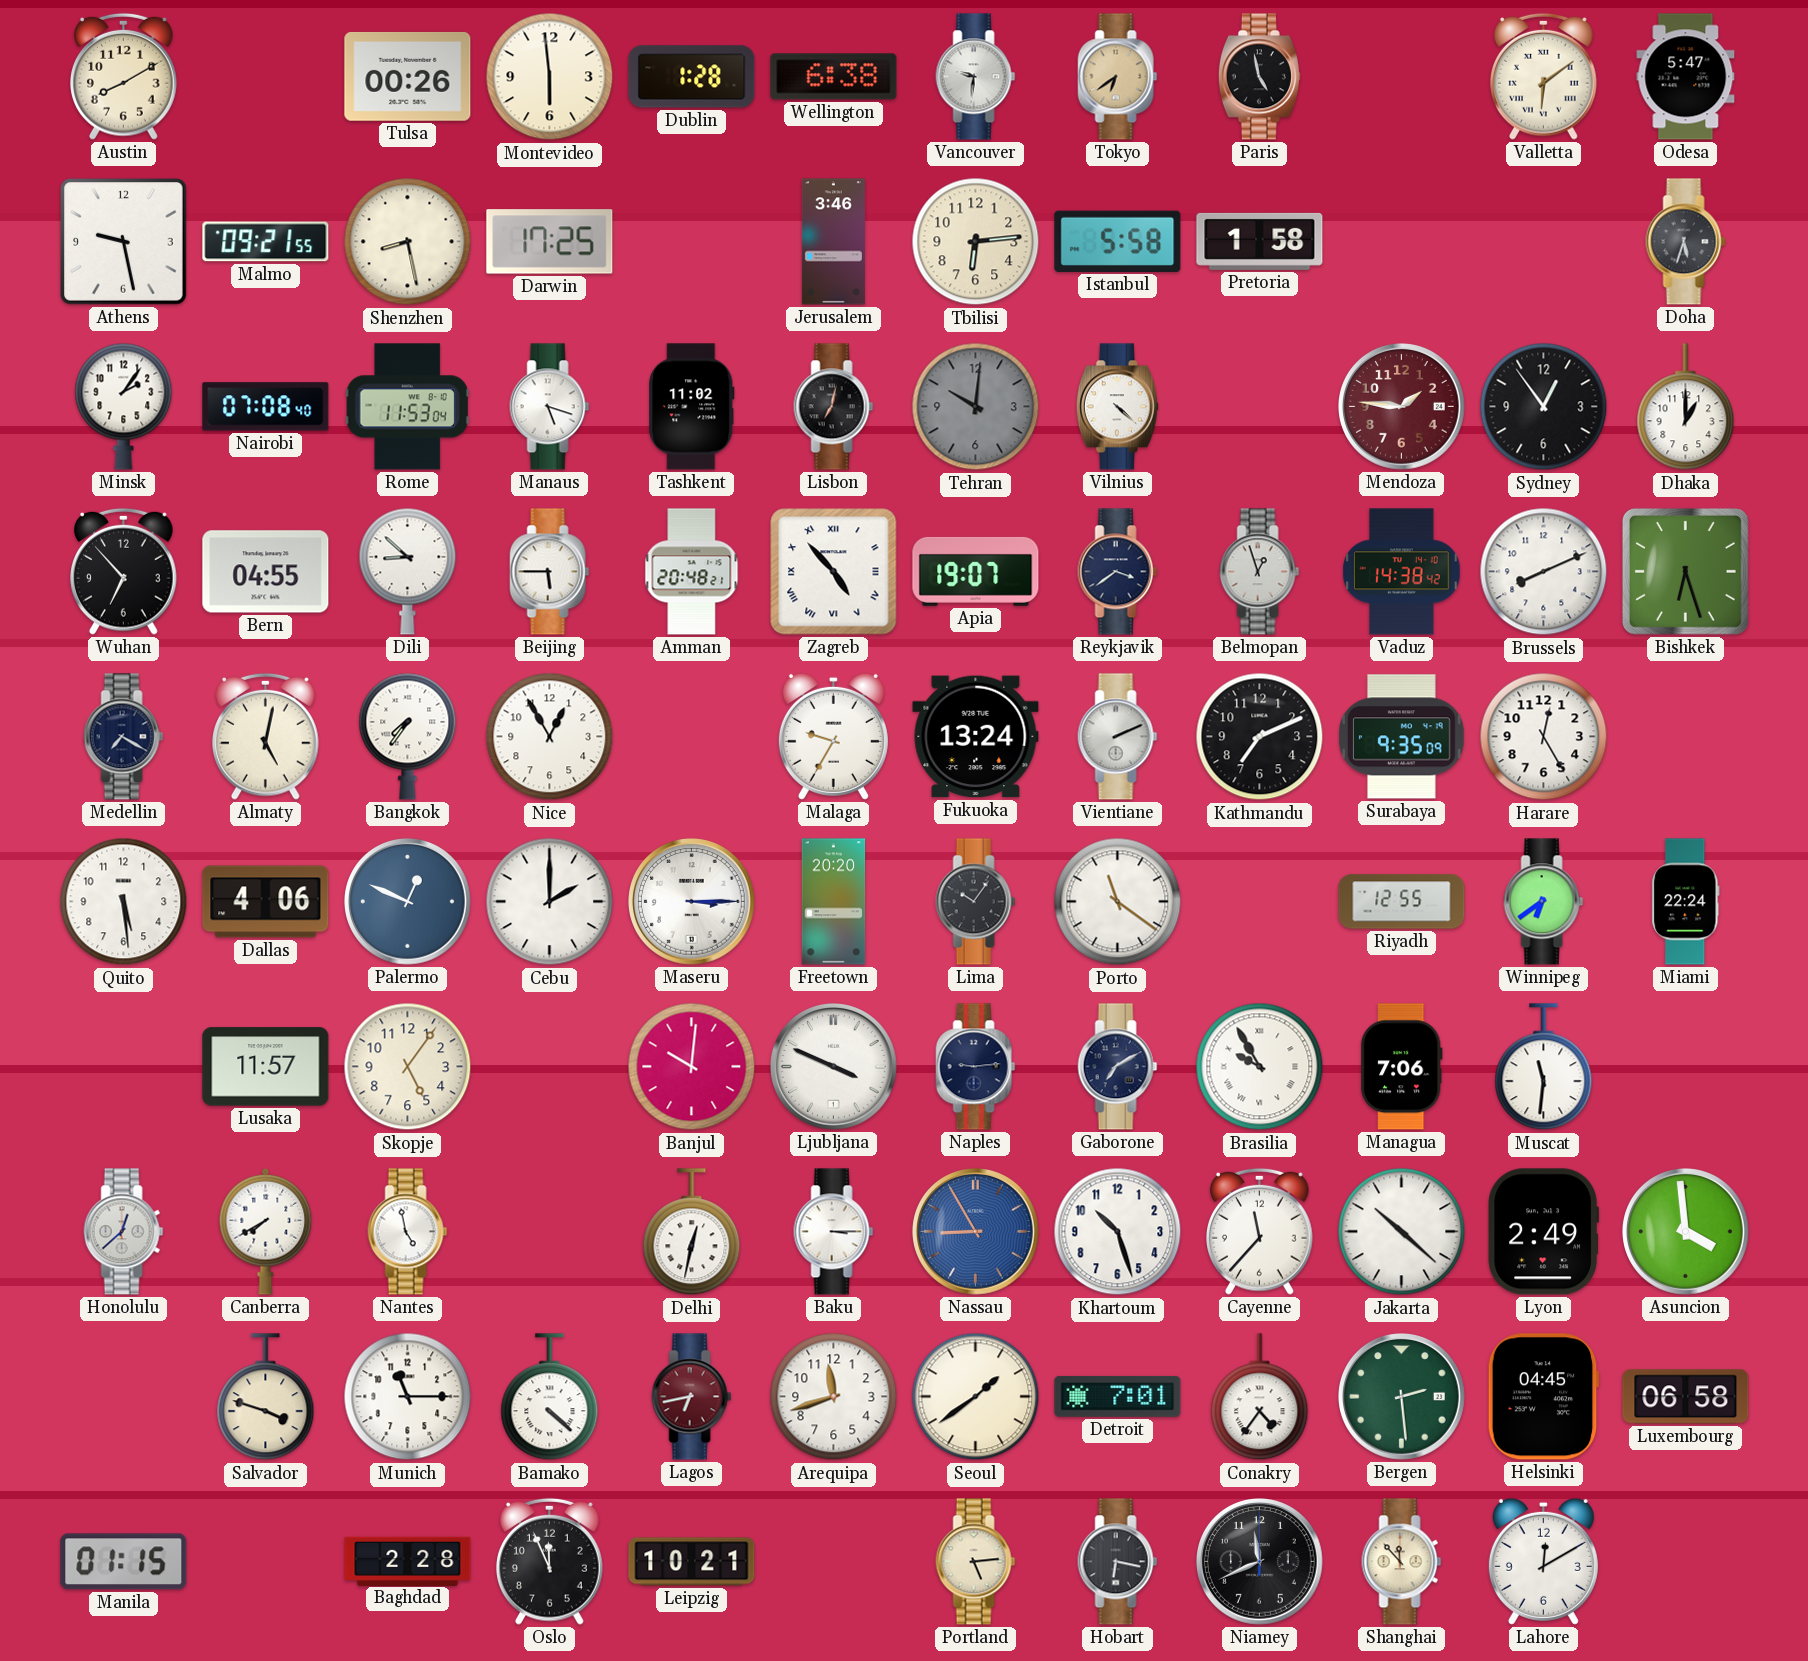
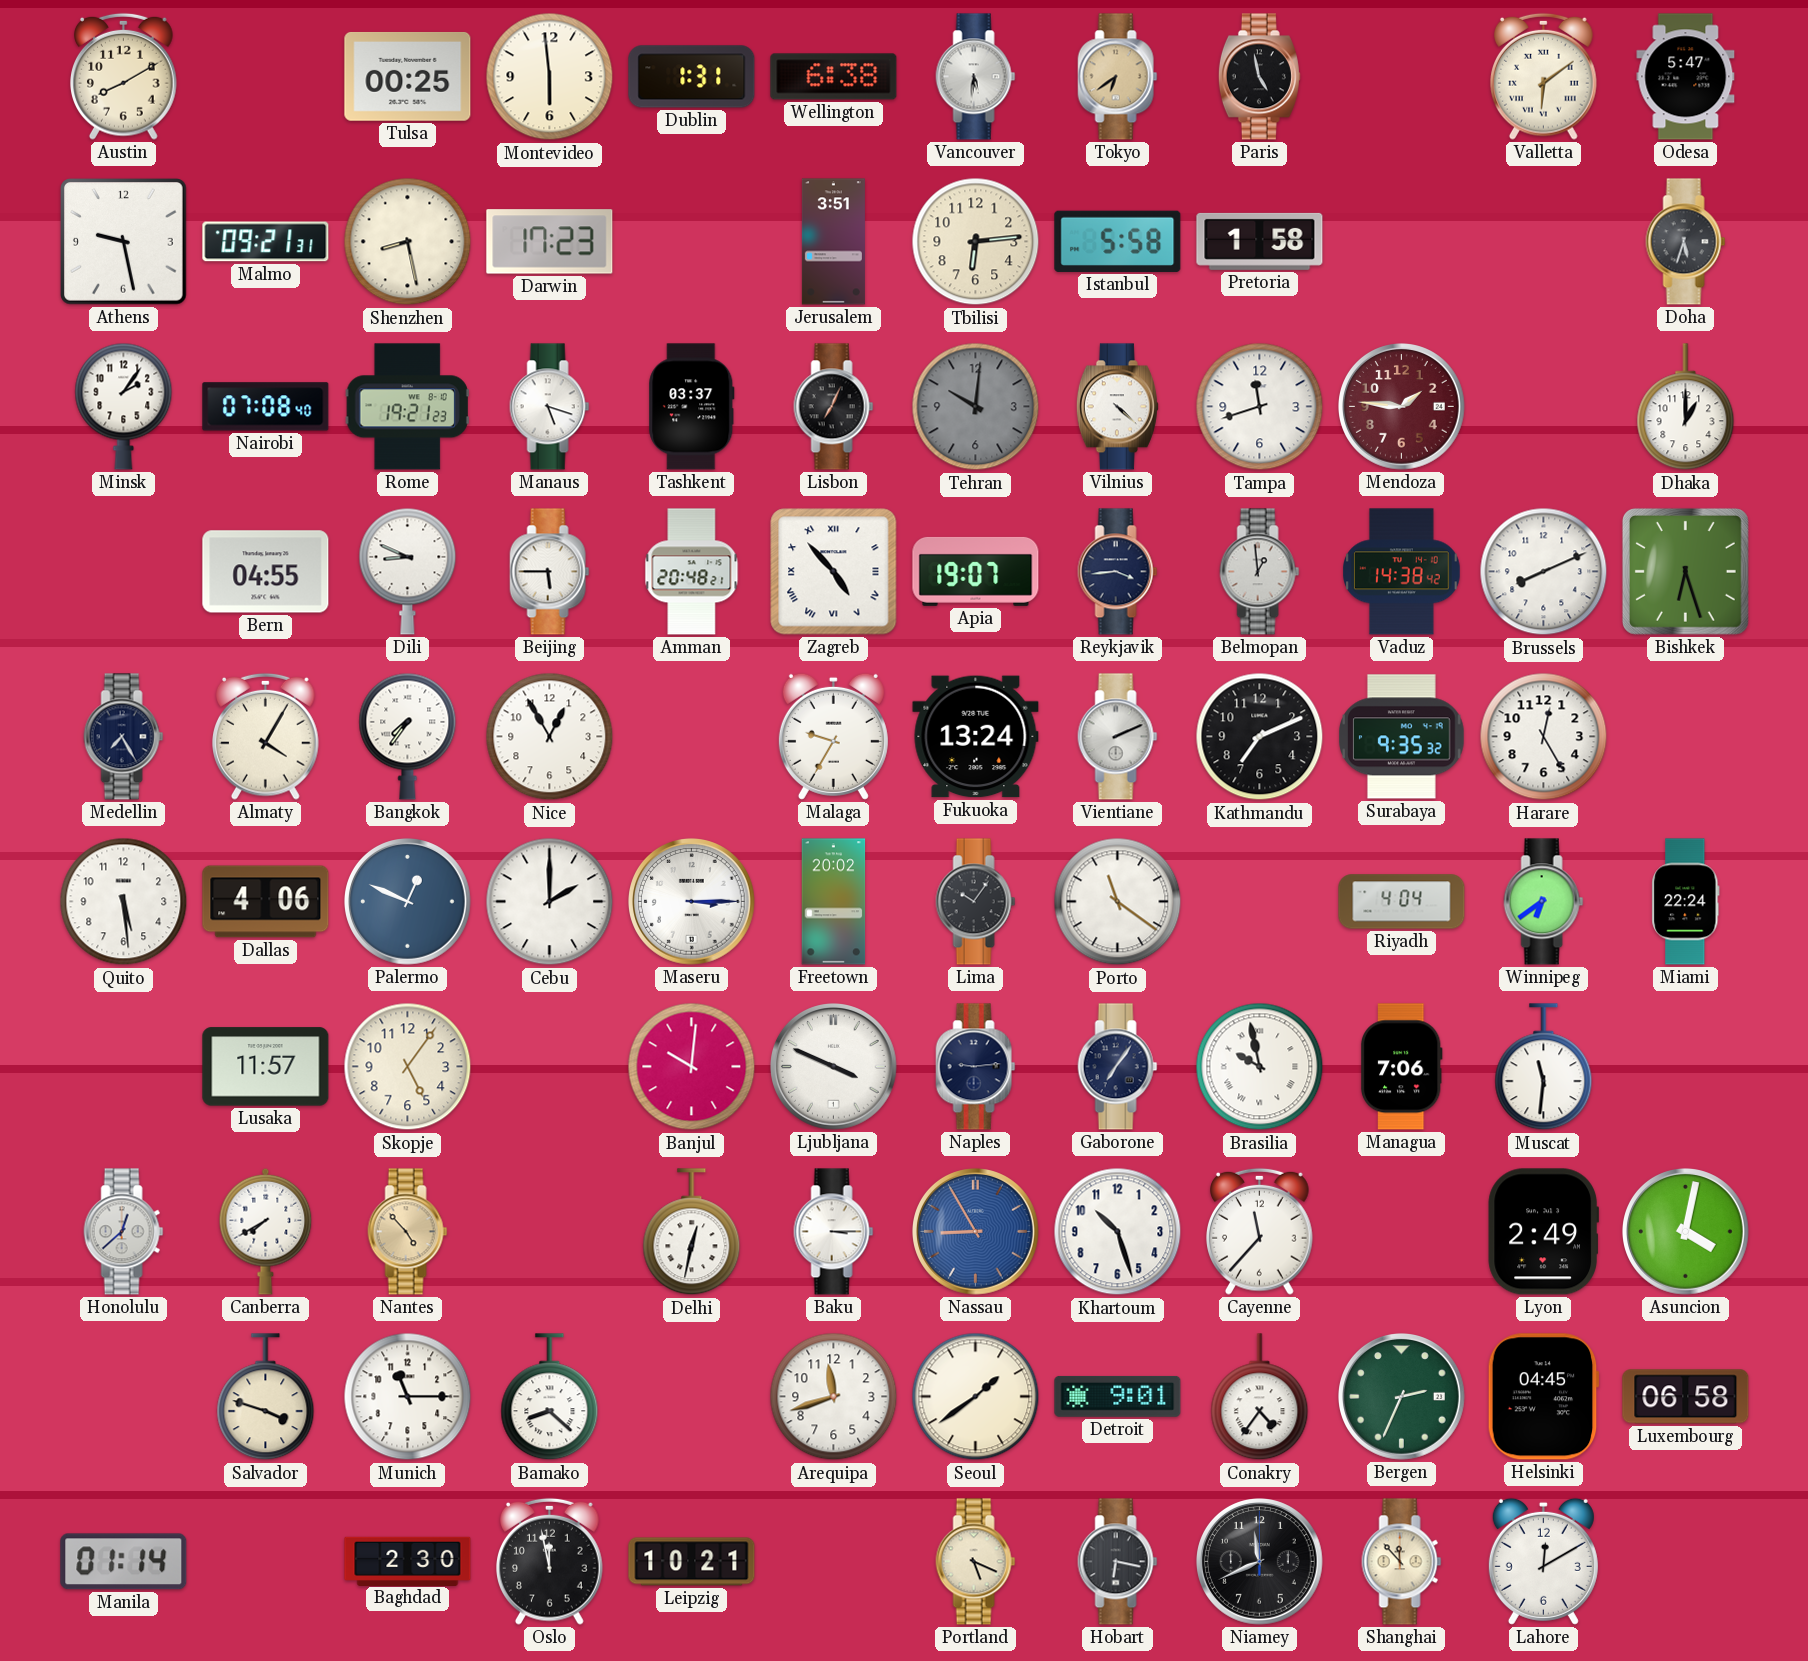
Tulsa: 00:26 -> 00:25 (408, 77)
Dublin: 1:28 -> 1:31 (692, 77)
Vancouver: 9:31 -> 5:31 (976, 77)
Malmo: 09:21:55 -> 09:21:31 (266, 242)
Darwin: 17:25 -> 17:23 (550, 242)
Jerusalem: 3:46 -> 3:51 (833, 242)
Rome: 11:53 -> 19:21 (407, 407)
Tashkent: 11:02 -> 03:37 (692, 407)
Lisbon: 7:02 -> 7:04 (834, 407)
Tampa: none -> 11:42 (1260, 407)
Sydney: 12:54 -> none (1544, 407)
Wuhan: 6:53 -> none (124, 571)
Dili: 8:52 -> 8:49 (408, 571)
Reykjavik: 3:39 -> 3:44 (1118, 572)
Belmopan: 12:57 -> 12:59 (1260, 572)
Medellin: 7:20 -> 7:25 (124, 737)
Almaty: 5:02 -> 4:05 (266, 736)
Surabaya: 9:35:09 -> 9:35:32 (1402, 737)
Freetown: 20:20 -> 20:02 (834, 902)
Riyadh: 12:55 -> 4:04 (1402, 902)
Gaborone: 7:10 -> 7:06 (1118, 1067)
Brasilia: 9:55 -> 9:58 (1260, 1067)
Nantes: 4:58 -> 4:53 (408, 1232)
Nantes dial: white -> champagne (408, 1232)
Jakarta: 10:22 -> none (1402, 1232)
Asuncion: 3:59 -> 4:02 (1686, 1232)
Bamako: 4:22 -> 8:22 (550, 1397)
Lagos: 6:43 -> none (692, 1397)
Detroit: 7:01 -> 9:01 (1118, 1396)
Bergen: 2:29 -> 2:34 (1402, 1397)
Manila: 01:15 -> 01:14 (124, 1562)
Baghdad: 2:28 -> 2:30 (408, 1561)
Oslo: 11:56 -> 11:58 (550, 1561)
Portland: 5:14 -> 5:19 (976, 1562)
